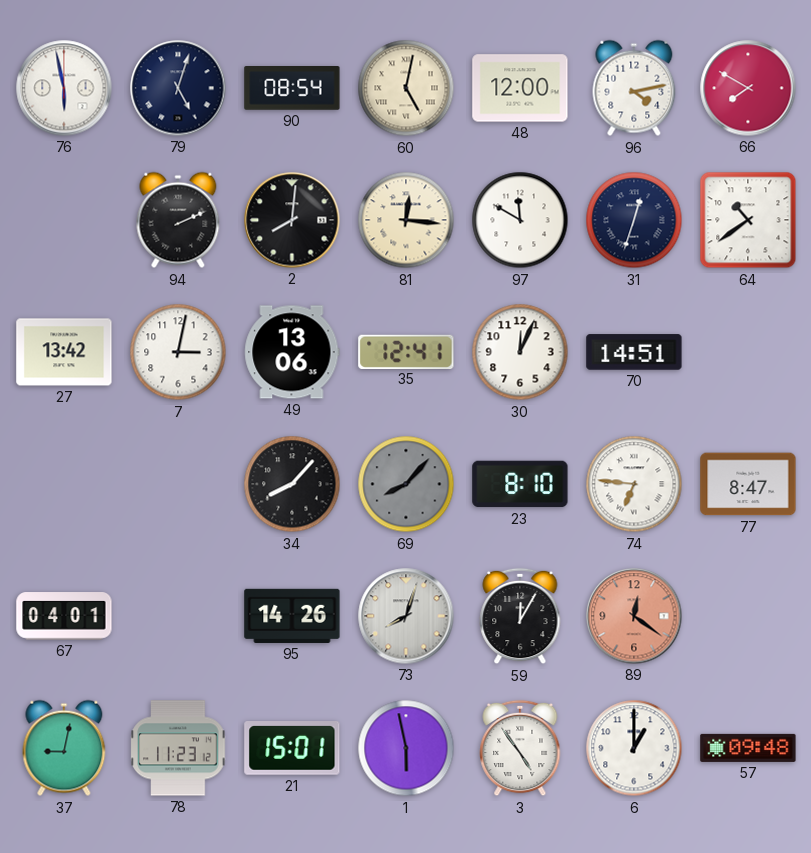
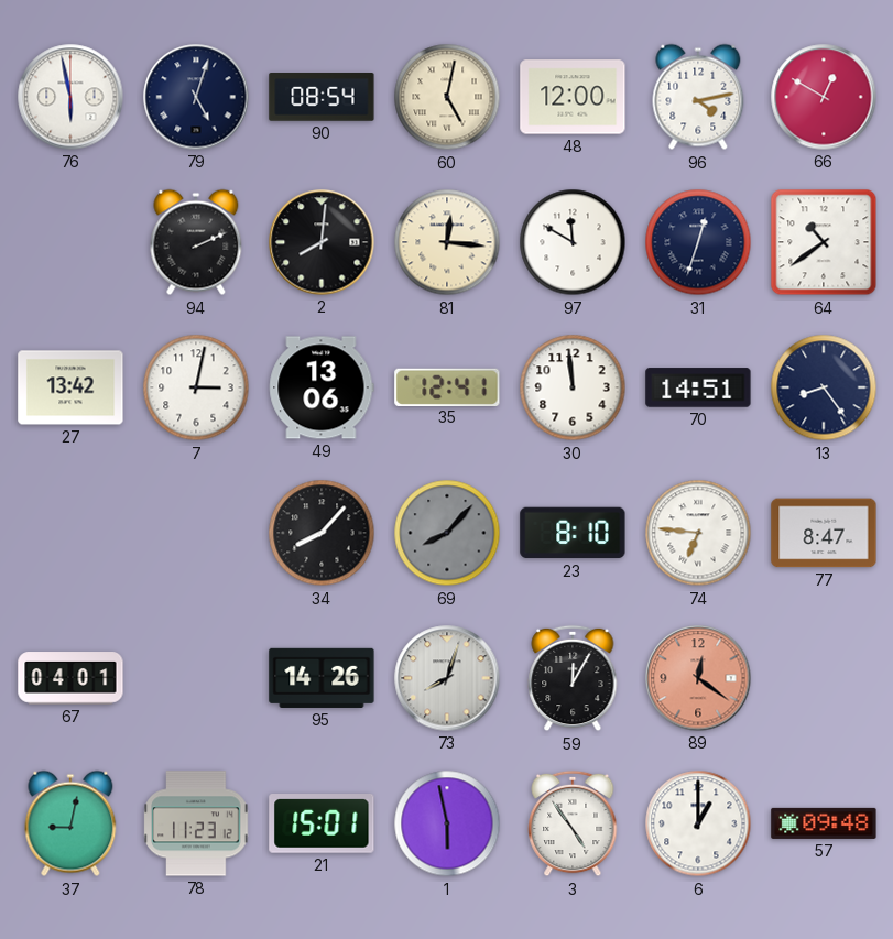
66: 7:50 -> 12:50 (824, 97)
30: 12:04 -> 11:59 (573, 387)
13: none -> 8:24 (824, 387)
